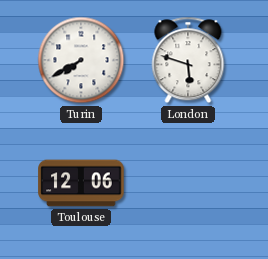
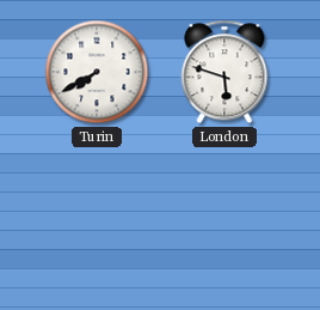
Toulouse: 12:06 -> none (81, 183)
